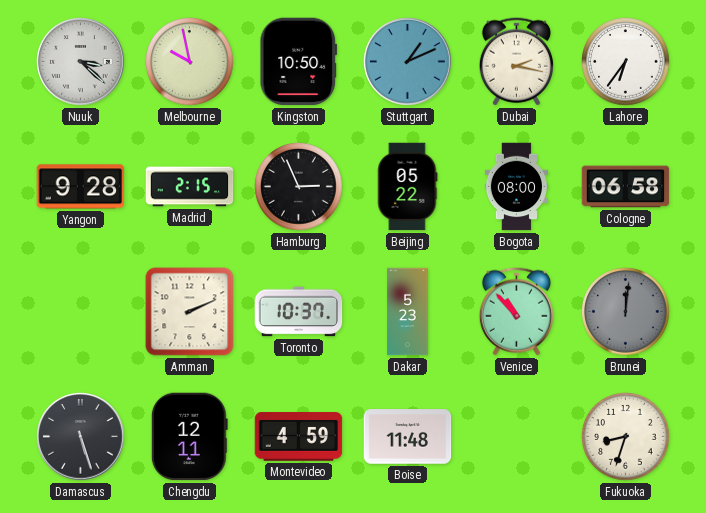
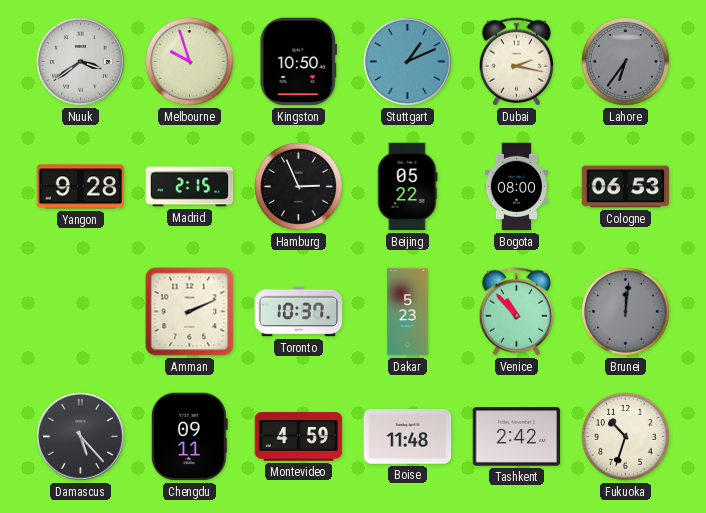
Nuuk: 3:22 -> 3:39 (81, 62)
Melbourne: 9:58 -> 9:57 (190, 62)
Lahore dial: white -> grey (626, 62)
Cologne: 06:58 -> 06:53 (626, 187)
Damascus: 5:27 -> 5:23 (81, 437)
Chengdu: 12:11 -> 09:11 (189, 437)
Tashkent: none -> 2:42 (517, 437)
Fukuoka: 8:33 -> 10:33 (626, 437)
